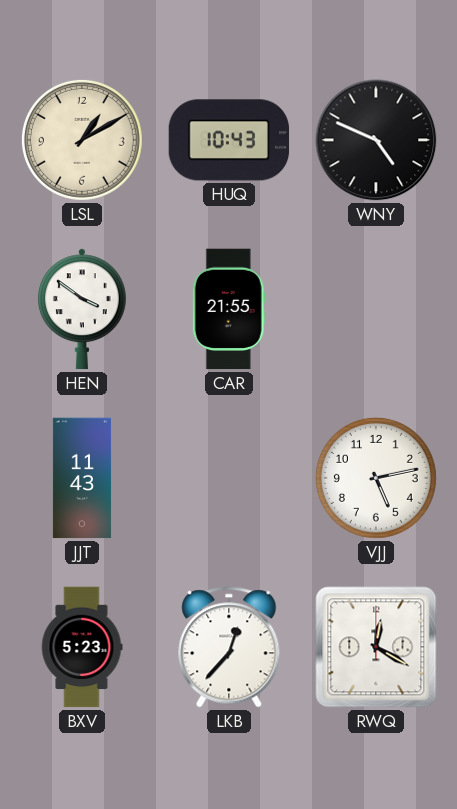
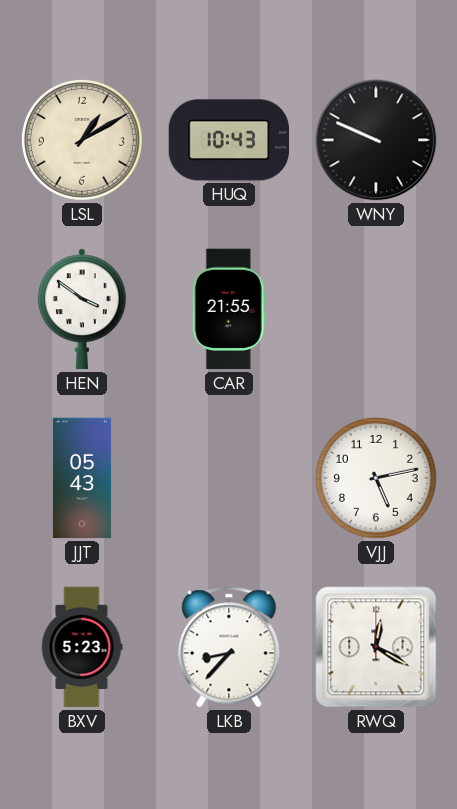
WNY: 4:49 -> 9:49 (376, 140)
JJT: 11:43 -> 05:43 (82, 478)
LKB: 12:37 -> 8:37 (229, 647)
